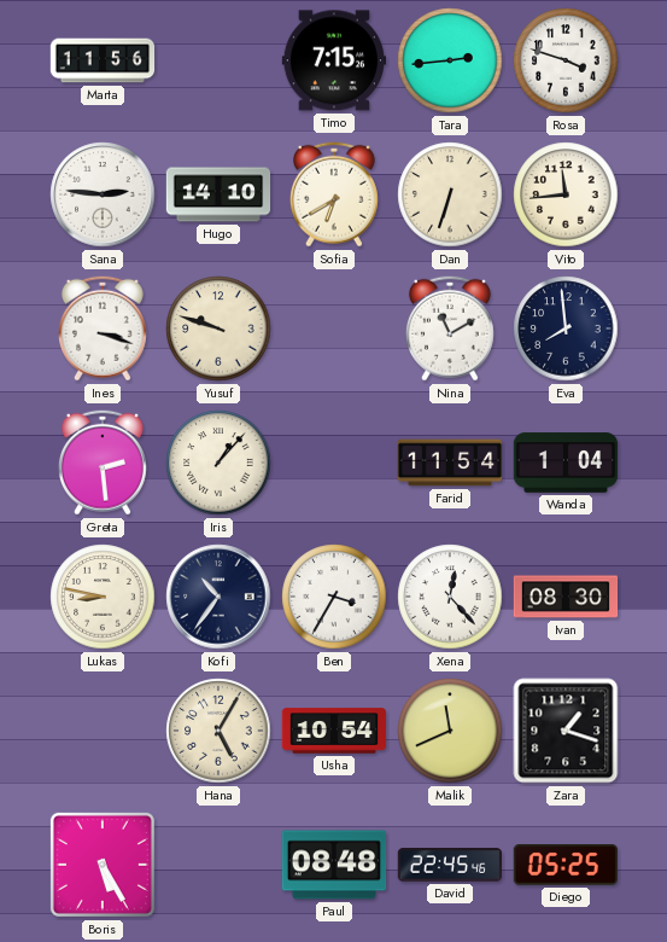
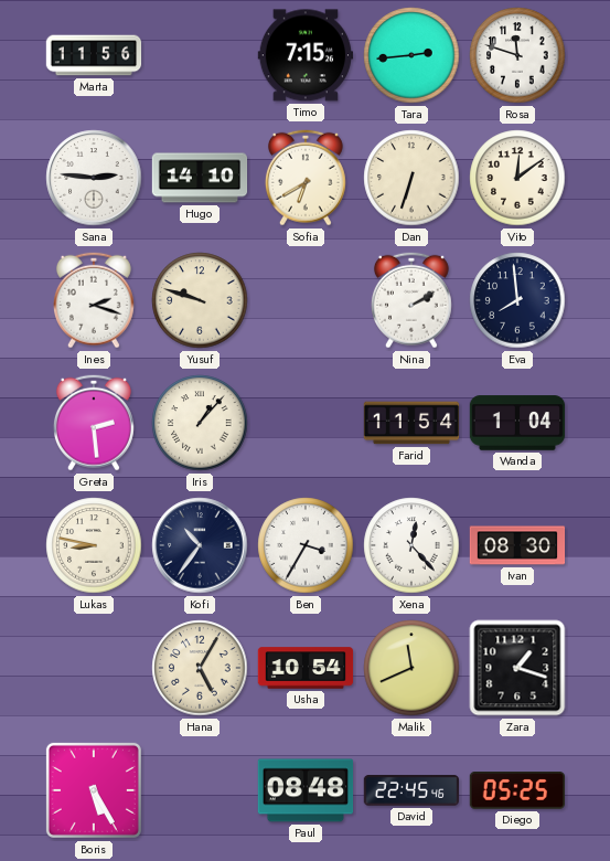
Rosa: 3:48 -> 11:48 (517, 55)
Vito: 11:44 -> 12:09 (517, 178)
Ines: 3:18 -> 2:18 (94, 300)
Nina: 11:10 -> 2:10 (411, 300)
